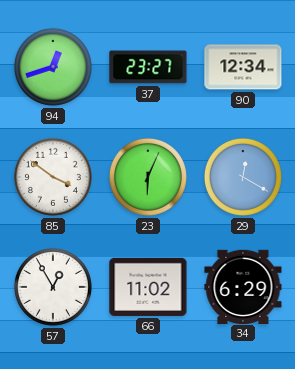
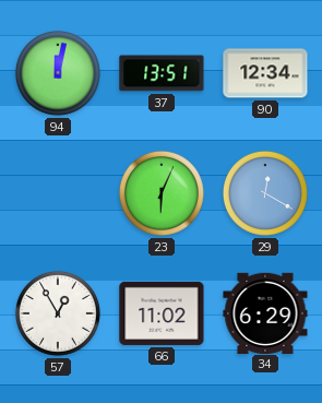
94: 12:42 -> 12:02 (58, 73)
37: 23:27 -> 13:51 (162, 73)
85: 3:51 -> none (53, 177)
